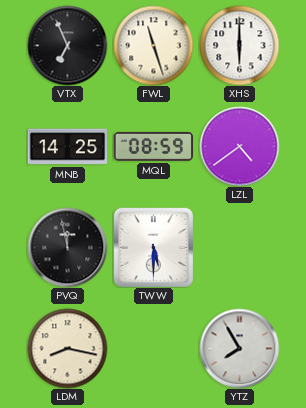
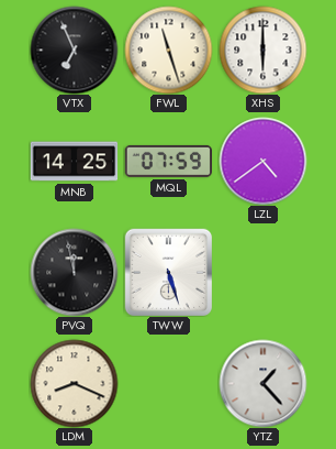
MQL: 08:59 -> 07:59 (168, 161)
TWW: 5:30 -> 5:27 (168, 272)
LDM: 8:17 -> 8:19 (74, 383)
YTZ: 7:55 -> 1:23 (262, 383)
